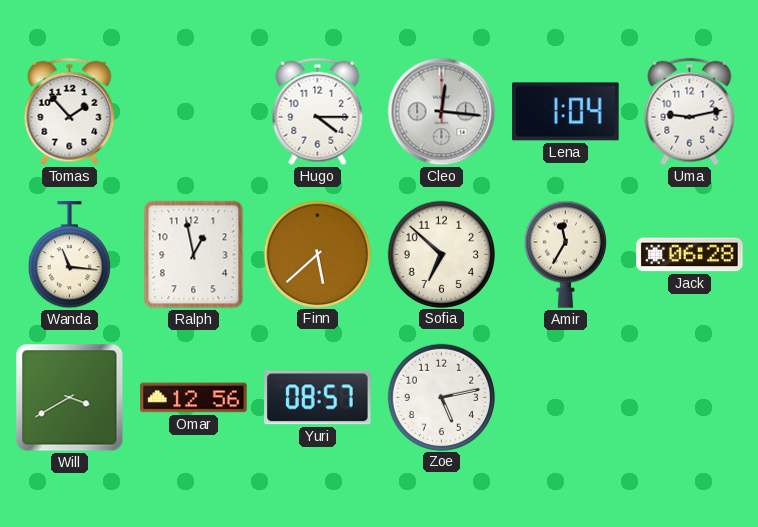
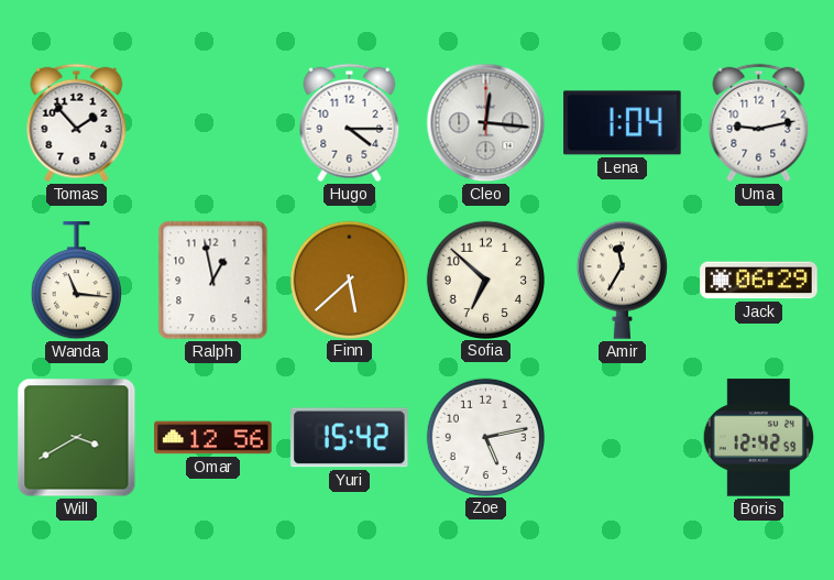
Jack: 06:28 -> 06:29 (759, 281)
Yuri: 08:57 -> 15:42 (350, 438)
Boris: none -> 12:42 (758, 438)
